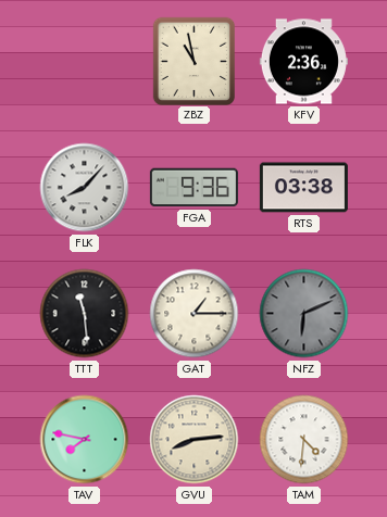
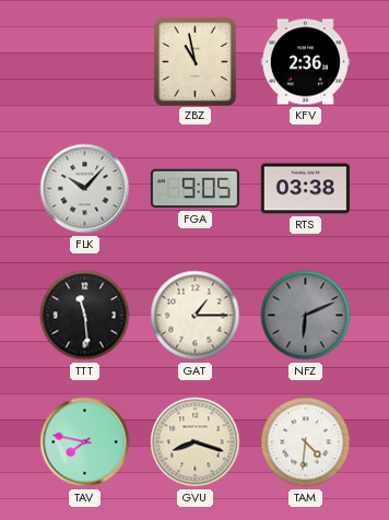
FLK: 8:07 -> 10:07 (85, 189)
FGA: 9:36 -> 9:05 (194, 189)
GVU: 8:14 -> 8:18 (196, 442)
